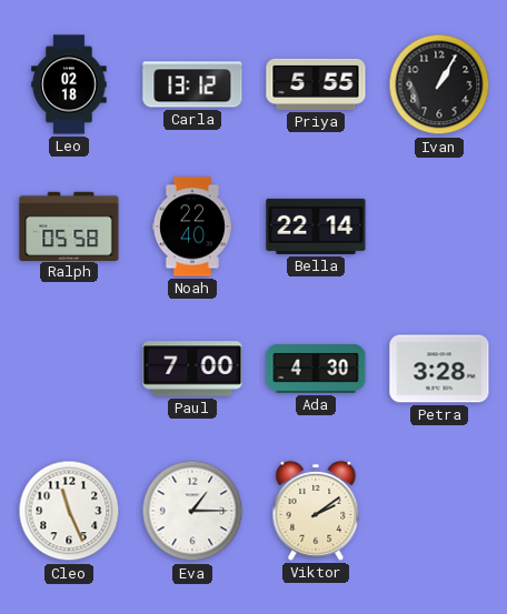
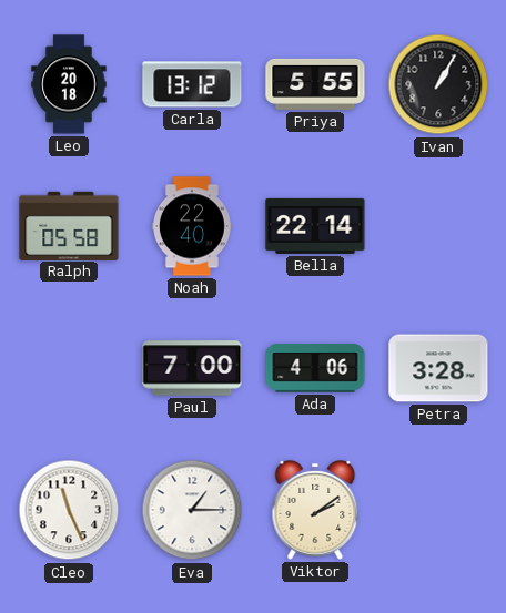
Leo: 02:18 -> 20:18 (69, 84)
Ada: 4:30 -> 4:06 (315, 368)
